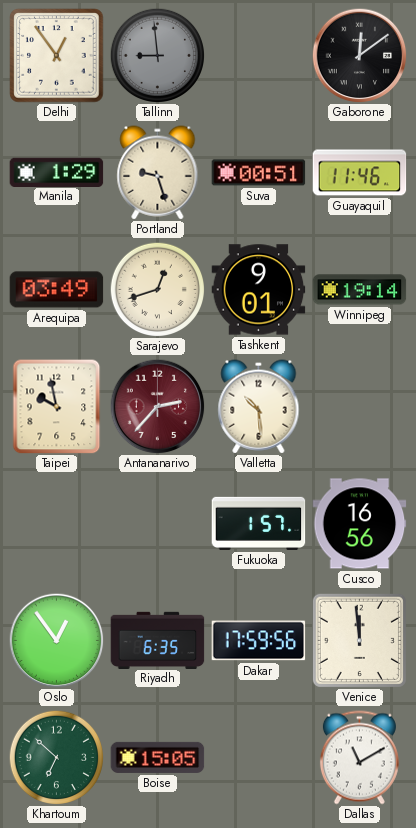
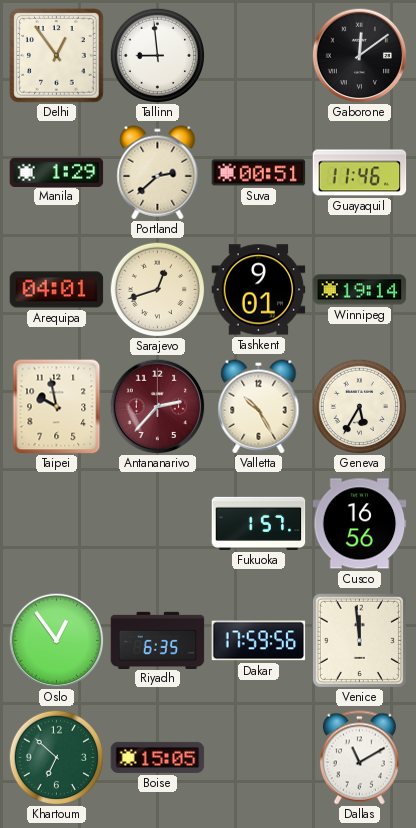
Tallinn dial: grey -> white (157, 55)
Portland: 9:27 -> 2:38 (158, 173)
Arequipa: 03:49 -> 04:01 (57, 290)
Valletta: 10:29 -> 10:25 (259, 407)
Geneva: none -> 5:35 (359, 406)
